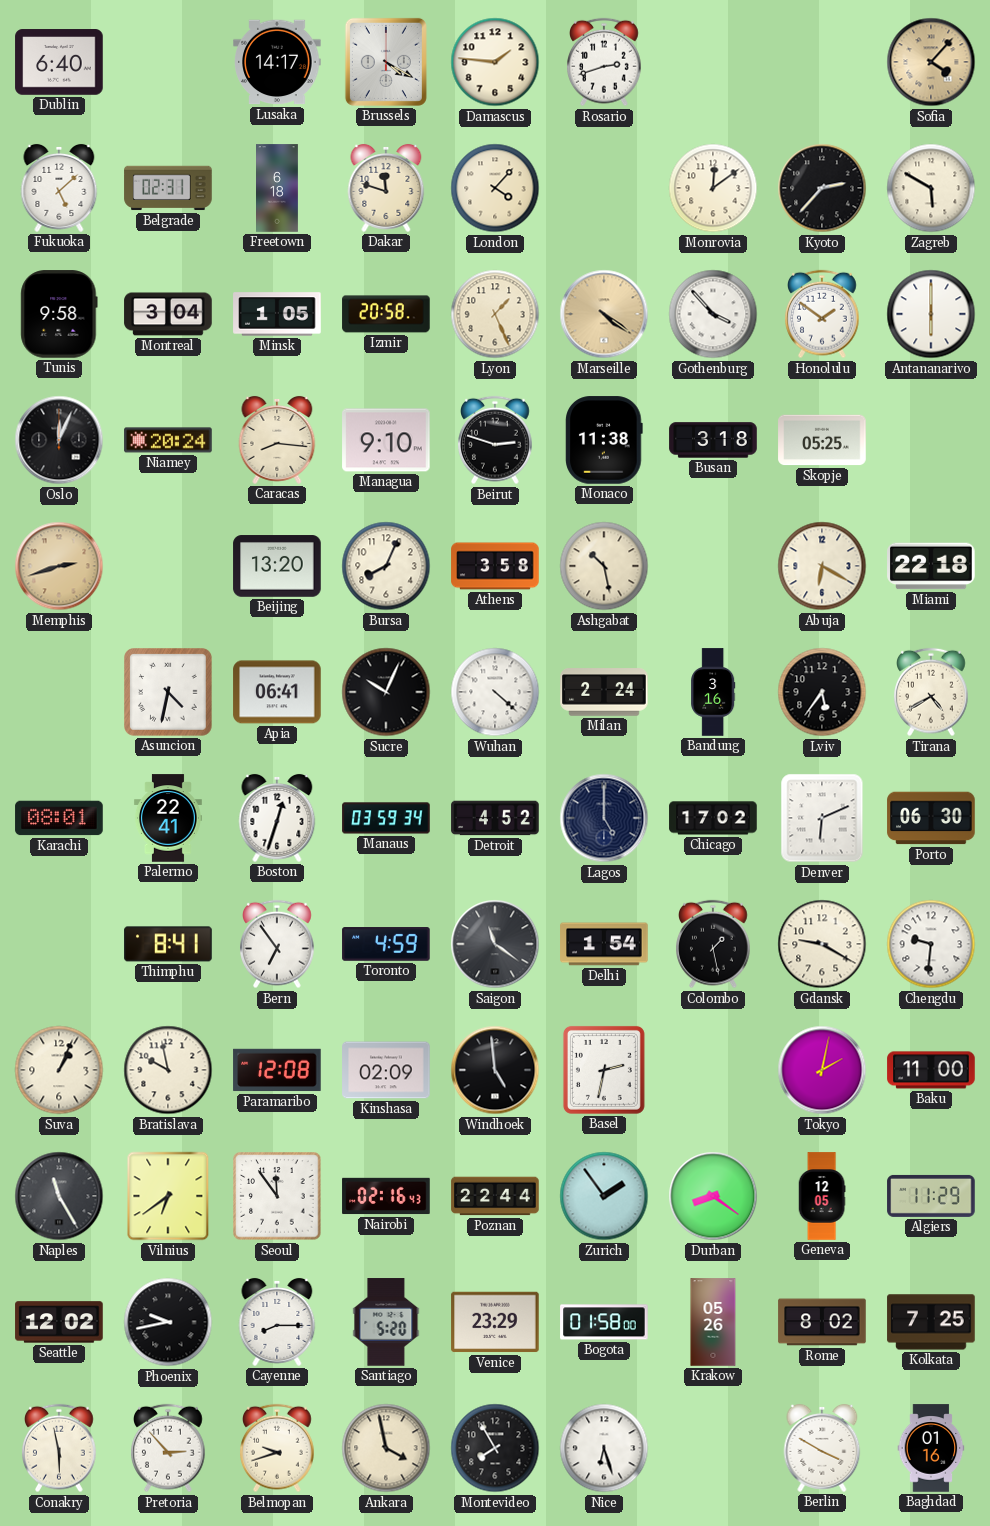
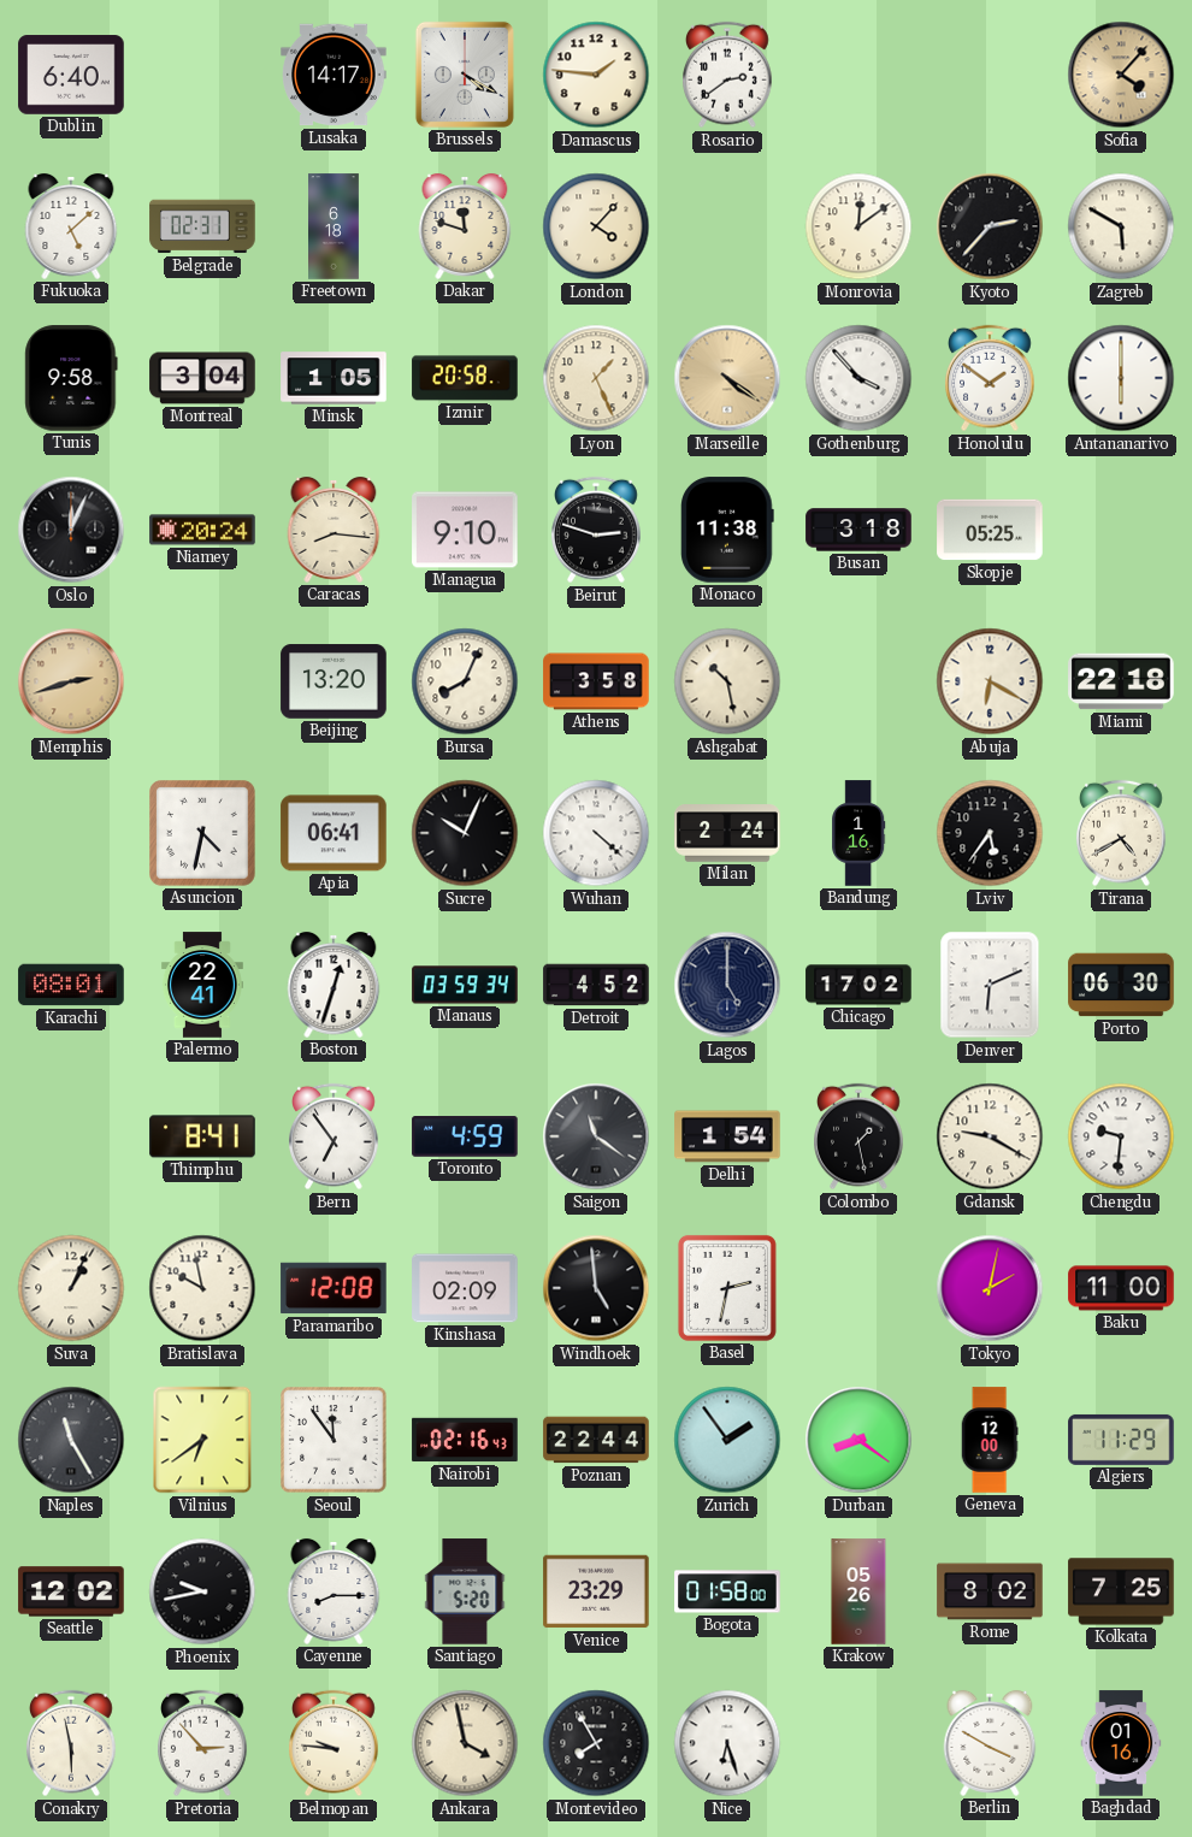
Rosario: 2:42 -> 2:39 (728, 75)
Bandung: 3:16 -> 1:16 (858, 833)
Geneva: 12:05 -> 12:00 (990, 1440)
Belmopan: 9:42 -> 9:46 (335, 1743)
